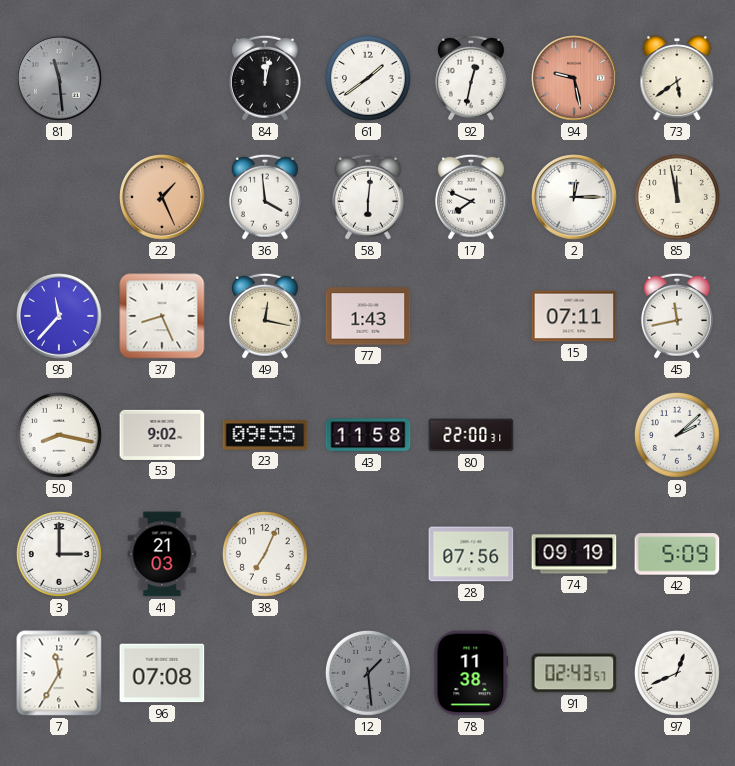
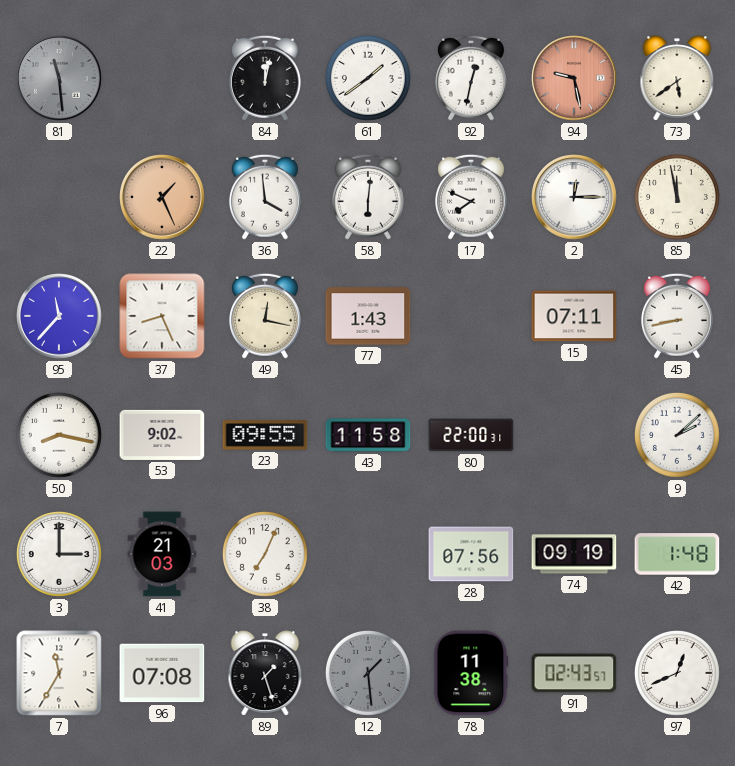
45: 11:43 -> 8:43 (677, 316)
42: 5:09 -> 1:48 (677, 554)
89: none -> 1:27 (265, 673)
